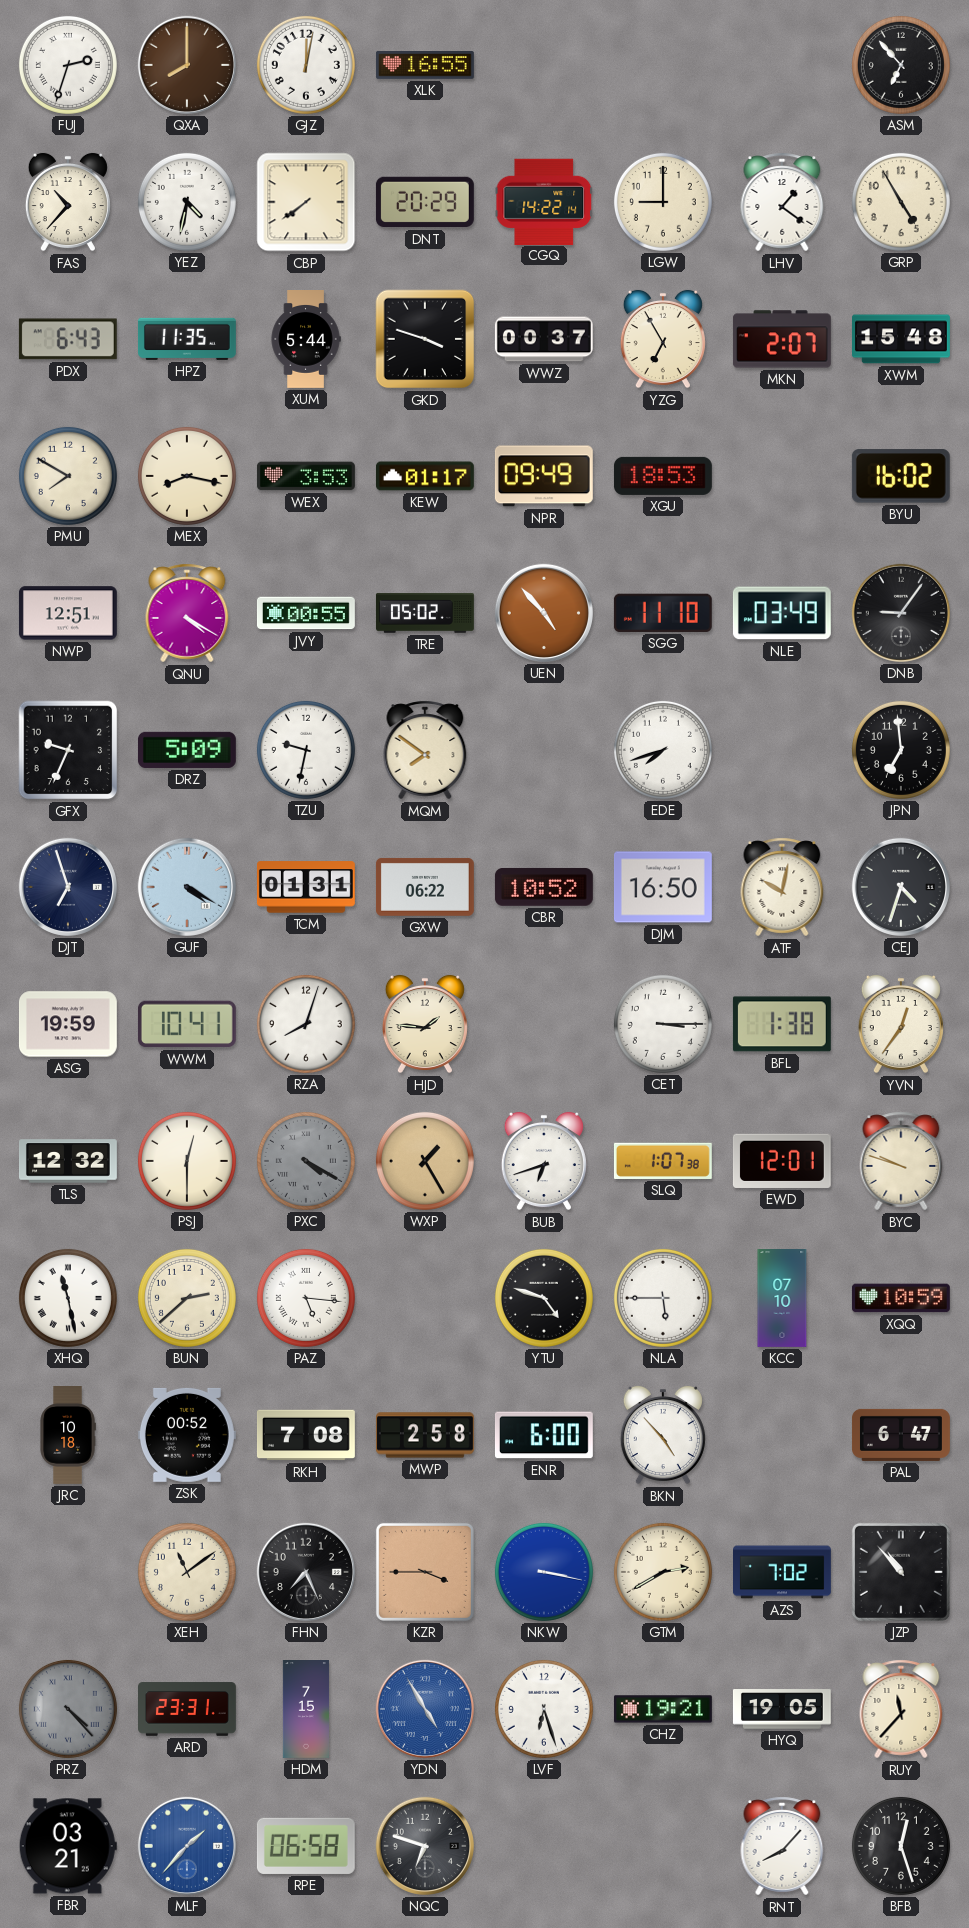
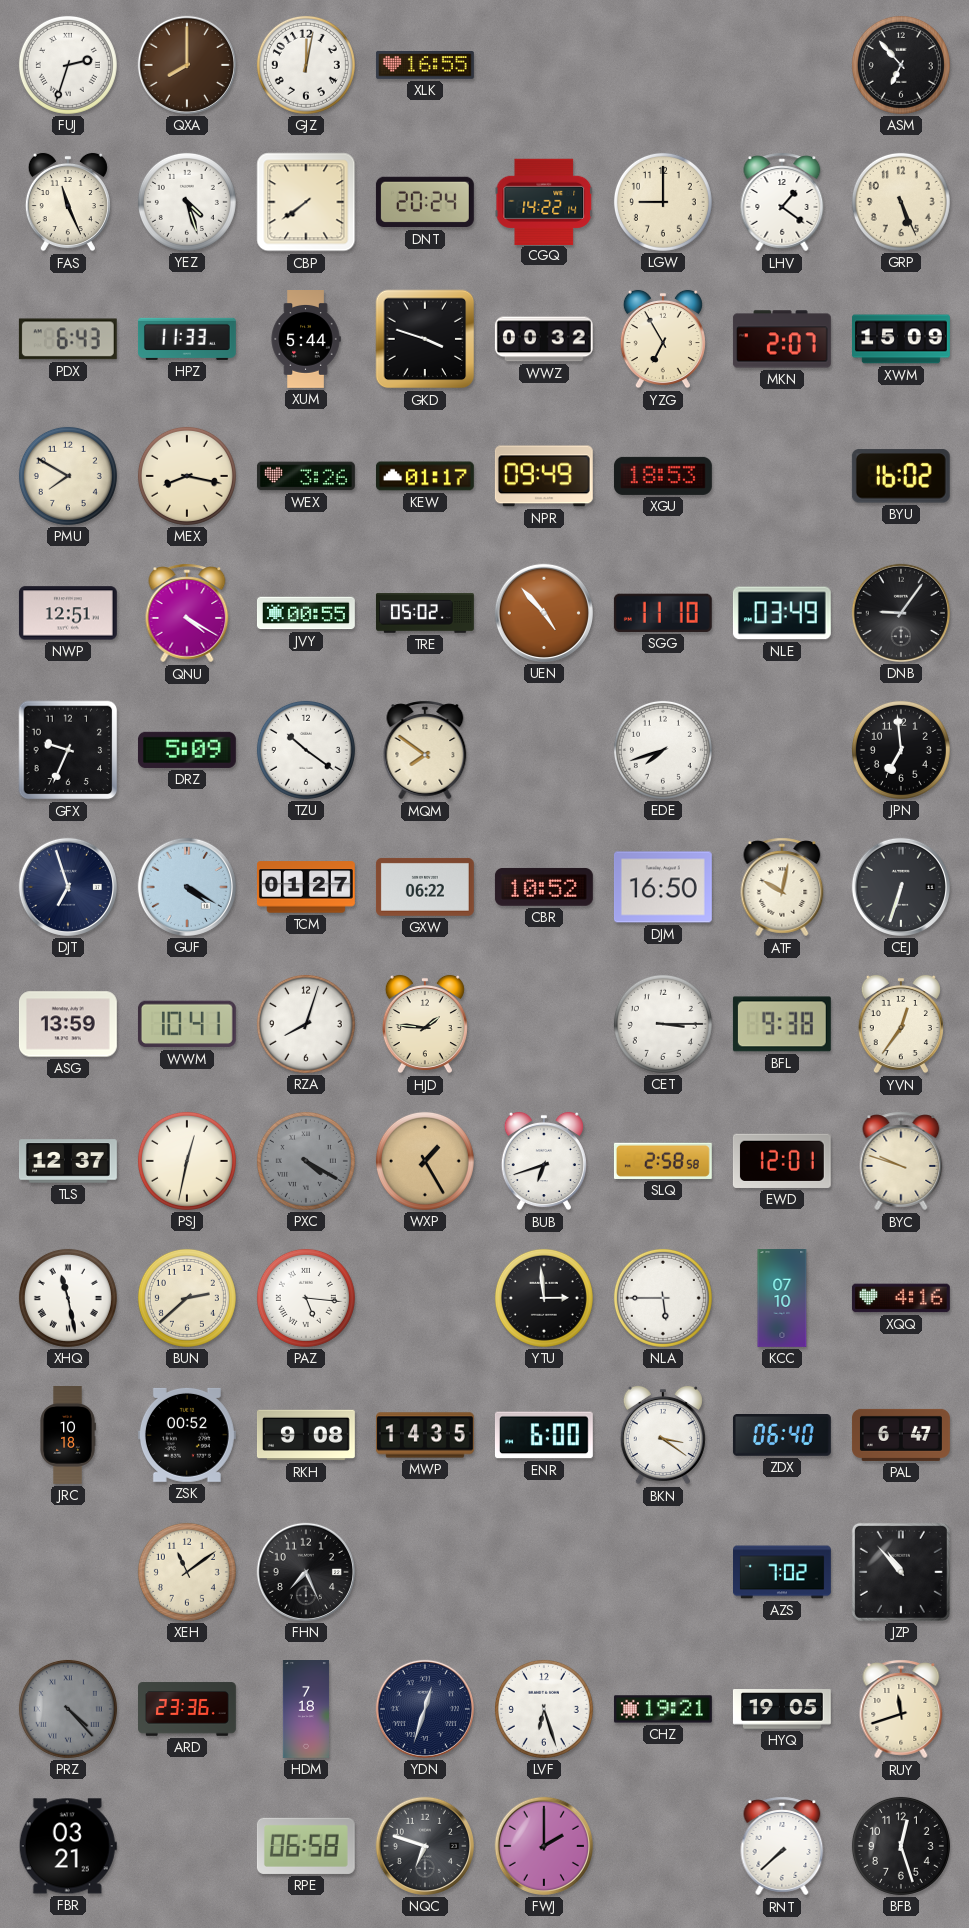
FAS: 10:37 -> 11:26 (68, 202)
YEZ: 4:32 -> 4:27 (187, 202)
DNT: 20:29 -> 20:24 (425, 202)
GRP: 4:55 -> 5:26 (901, 202)
HPZ: 11:35 -> 11:33 (187, 339)
WWZ: 00:37 -> 00:32 (544, 339)
XWM: 15:48 -> 15:09 (902, 339)
WEX: 3:53 -> 3:26 (306, 476)
TZU: 9:32 -> 10:21 (306, 750)
TCM: 01:31 -> 01:27 (306, 887)
CEJ: 4:33 -> 6:33 (901, 887)
ASG: 19:59 -> 13:59 (68, 1024)
BFL: 1:38 -> 9:38 (782, 1024)
TLS: 12:32 -> 12:37 (69, 1161)
PSJ: 12:30 -> 12:32 (187, 1161)
SLQ: 1:07 -> 2:58 (663, 1161)
YTU: 4:48 -> 2:59 (544, 1298)
XQQ: 10:59 -> 4:16 (901, 1298)
RKH: 7:08 -> 9:08 (306, 1435)
MWP: 2:58 -> 14:35 (425, 1435)
BKN: 4:53 -> 3:21 (663, 1435)
ZDX: none -> 06:40 (782, 1436)
KZR: 3:45 -> none (425, 1572)
NKW: 3:17 -> none (544, 1572)
GTM: 2:40 -> none (663, 1572)
ARD: 23:31 -> 23:36 (188, 1709)
HDM: 7:15 -> 7:18 (306, 1710)
YDN: 4:55 -> 12:33 (425, 1709)
YDN dial: blue -> navy (425, 1709)
RUY: 11:37 -> 11:42 (901, 1709)
MLF: 1:37 -> none (187, 1846)
FWJ: none -> 2:00 (544, 1846)
RNT: 8:07 -> 7:38 (782, 1846)
